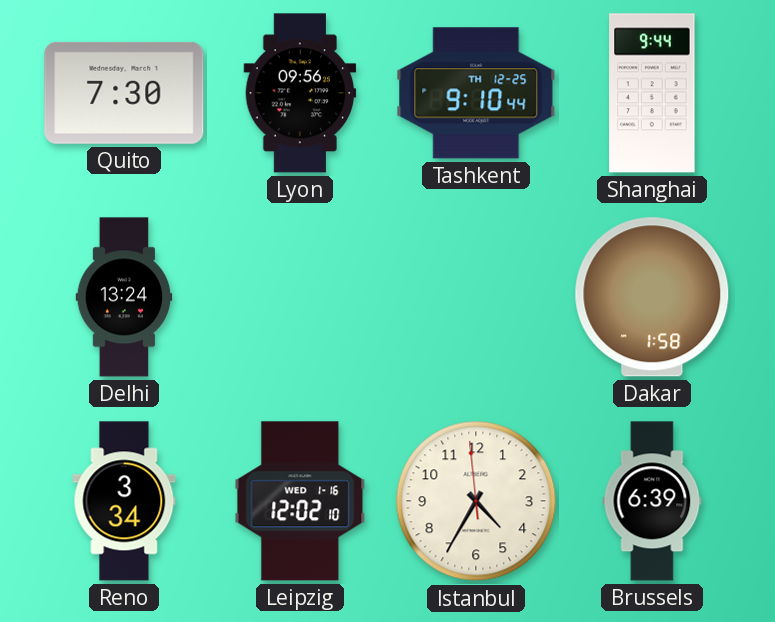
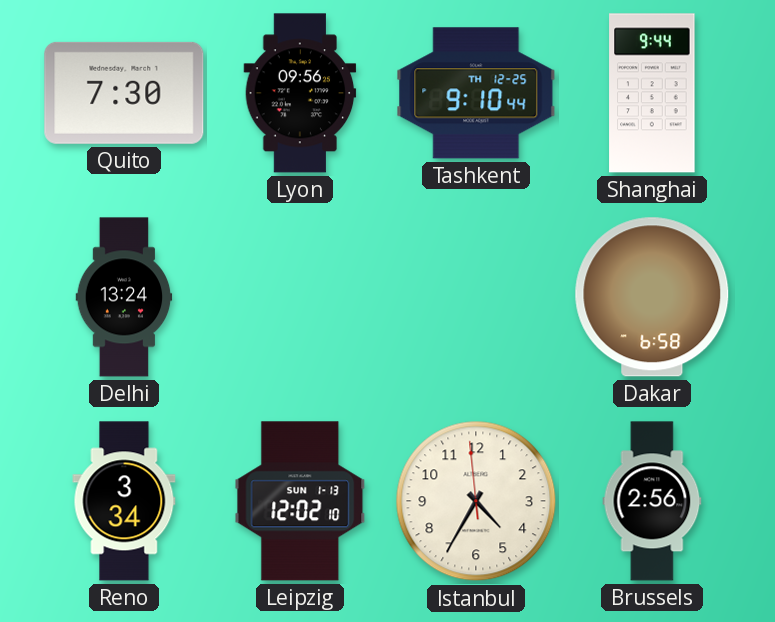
Dakar: 1:58 -> 6:58 (652, 297)
Leipzig date: WED 1-16 -> SUN 1-13 (300, 501)
Brussels: 6:39 -> 2:56 (652, 501)
